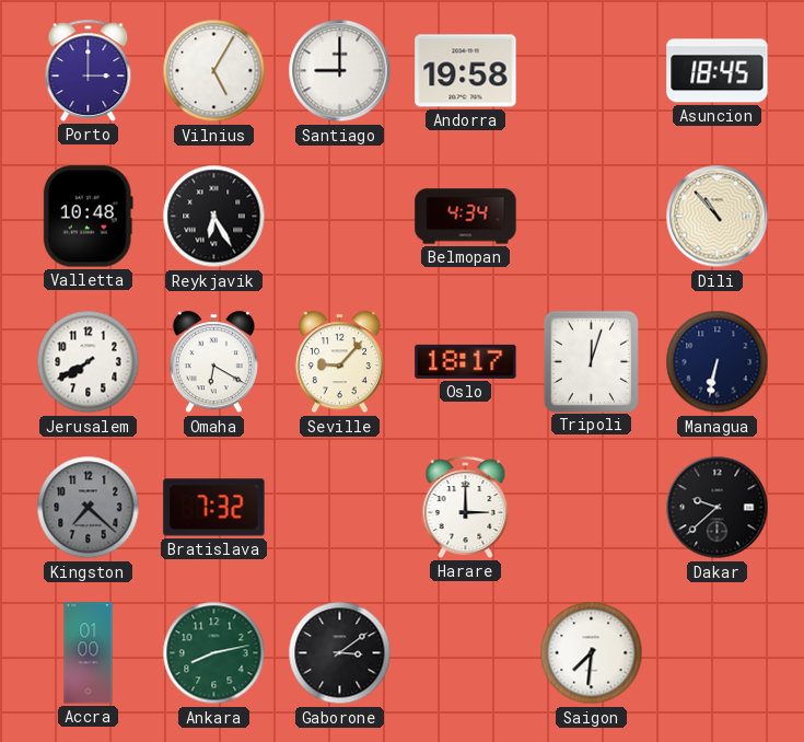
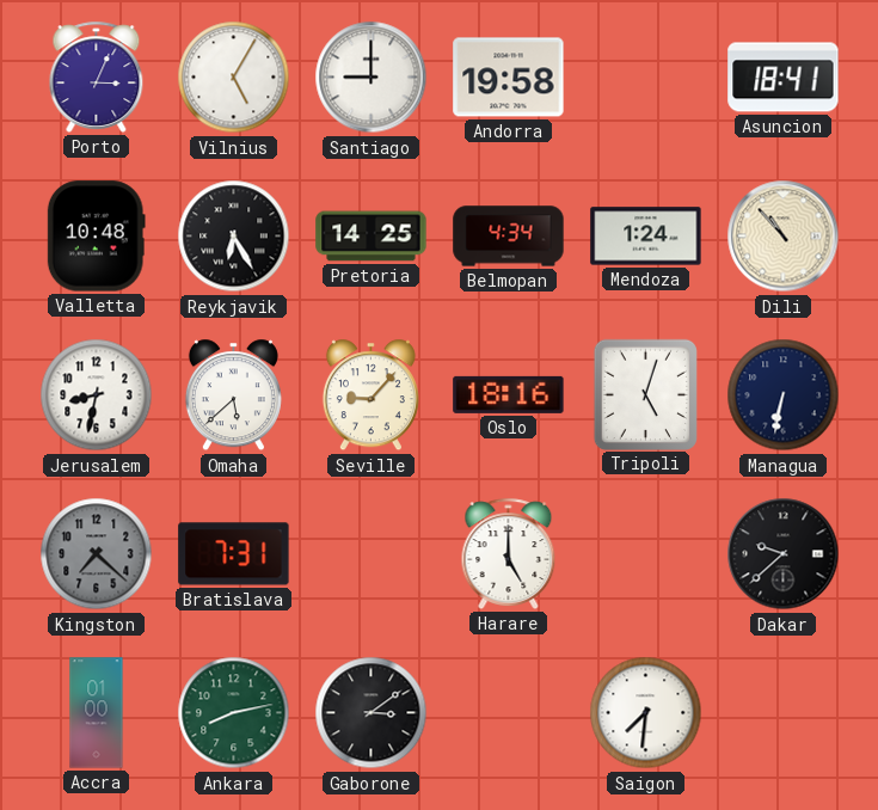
Porto: 3:00 -> 3:04 (97, 76)
Asuncion: 18:45 -> 18:41 (784, 78)
Pretoria: none -> 14:25 (372, 237)
Mendoza: none -> 1:24 (646, 237)
Jerusalem: 7:40 -> 8:32 (97, 395)
Omaha: 6:20 -> 5:38 (233, 395)
Oslo: 18:17 -> 18:16 (509, 394)
Tripoli: 12:03 -> 5:03 (645, 394)
Bratislava: 7:32 -> 7:31 (234, 554)
Harare: 3:00 -> 5:00 (509, 553)
